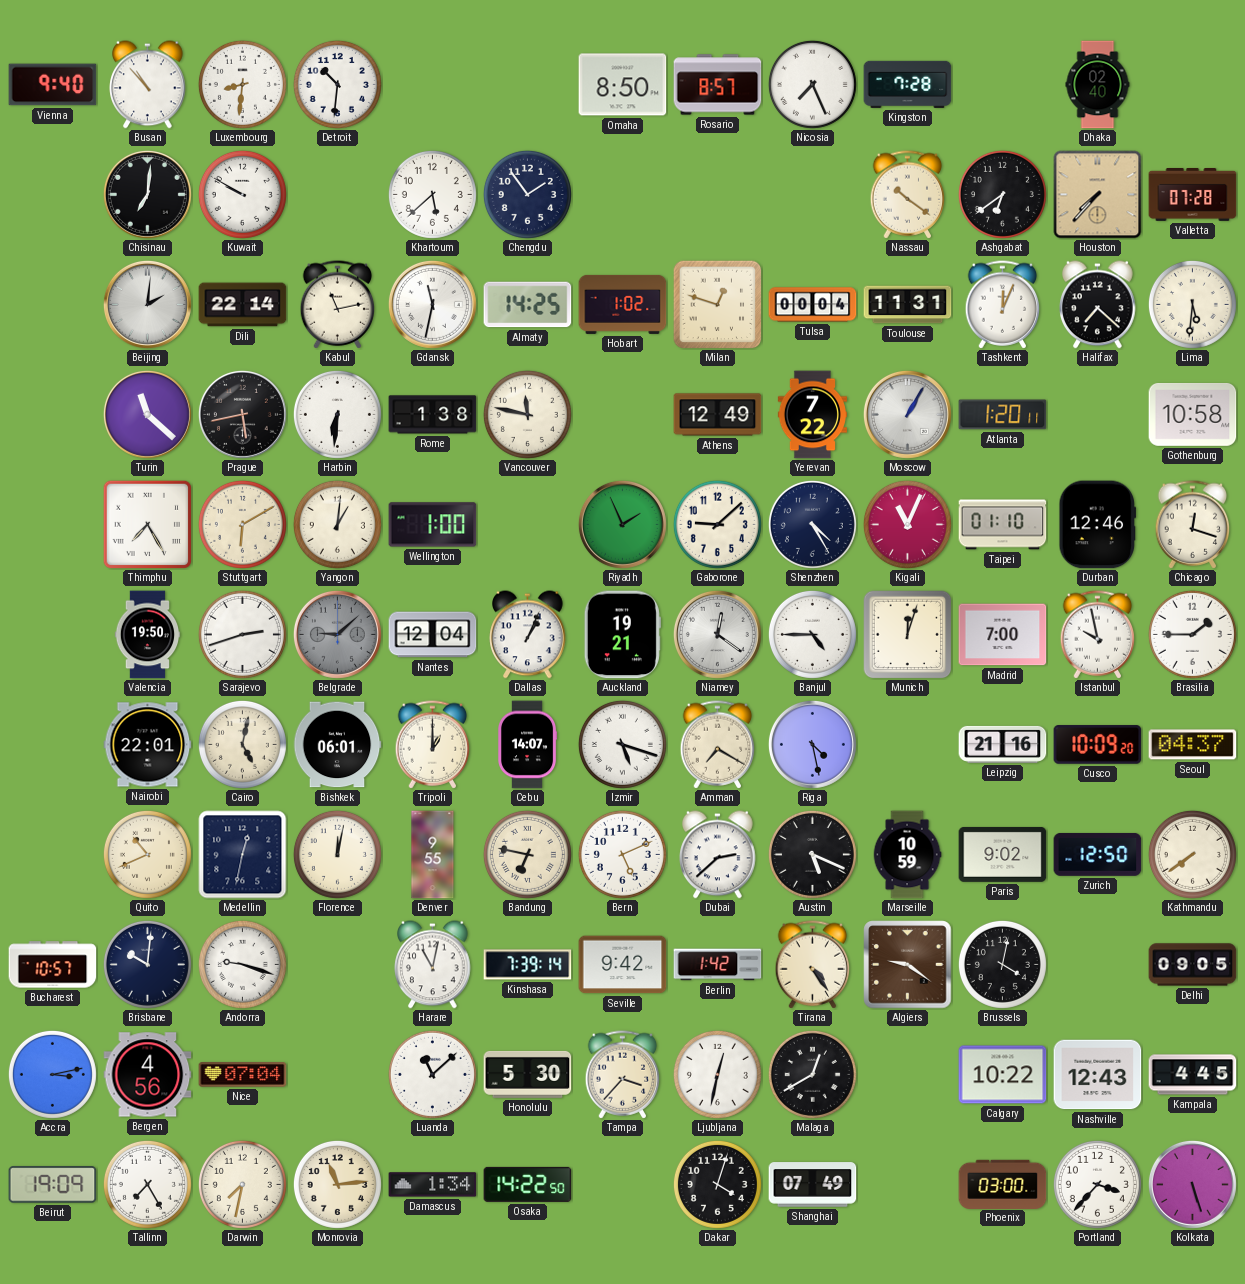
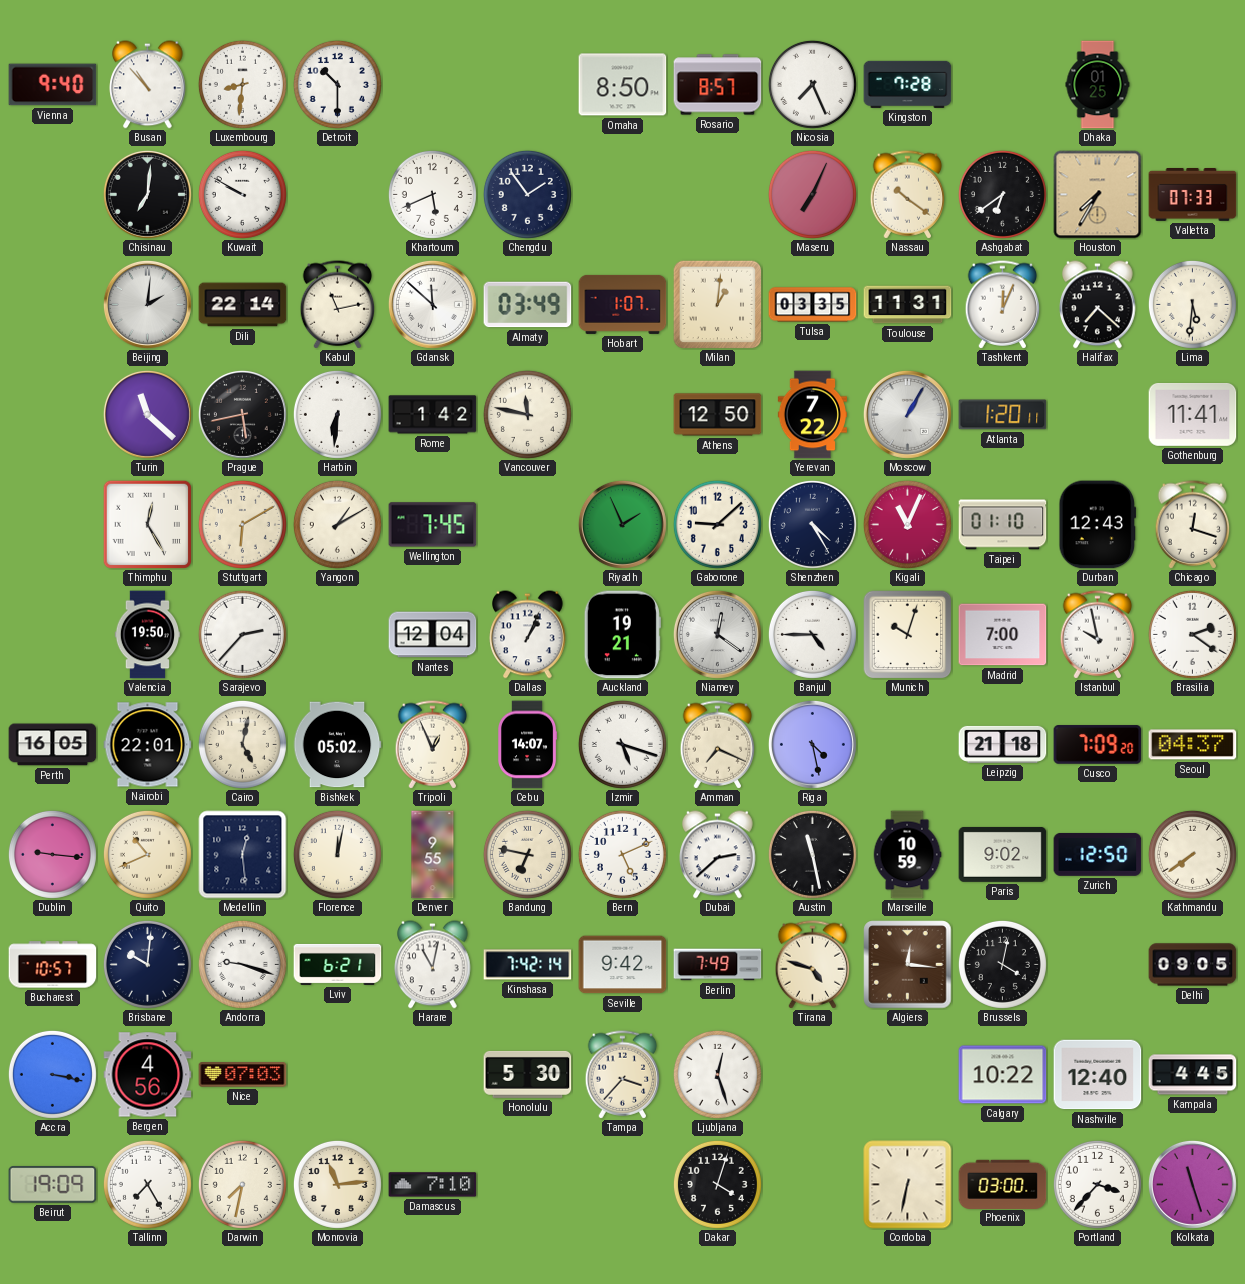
Detroit: 10:31 -> 10:30 (337, 84)
Dhaka: 02:40 -> 01:25 (1098, 85)
Khartoum: 5:38 -> 5:41 (432, 194)
Maseru: none -> 7:04 (812, 194)
Houston: 7:37 -> 7:35 (1098, 195)
Valletta: 07:28 -> 07:33 (1193, 195)
Gdansk: 11:32 -> 11:52 (432, 304)
Almaty: 14:25 -> 03:49 (528, 305)
Hobart: 1:02 -> 1:07 (623, 304)
Milan: 12:48 -> 1:01 (717, 304)
Tulsa: 00:04 -> 03:35 (813, 305)
Rome: 1:38 -> 1:42 (433, 415)
Athens: 12:49 -> 12:50 (718, 415)
Gothenburg: 10:58 -> 11:41 (1193, 415)
Thimphu: 7:25 -> 12:25 (147, 524)
Yangon: 1:01 -> 1:10 (337, 524)
Wellington: 1:00 -> 7:45 (433, 525)
Durban: 12:46 -> 12:43 (1098, 525)
Sarajevo: 2:42 -> 2:37 (242, 634)
Belgrade: 9:08 -> none (337, 634)
Munich: 12:03 -> 10:03 (907, 634)
Brasilia: 1:45 -> 2:21 (1192, 634)
Perth: none -> 16:05 (53, 745)
Bishkek: 06:01 -> 05:02 (337, 745)
Tripoli: 1:00 -> 12:56 (433, 745)
Amman: 7:20 -> 7:19 (718, 745)
Leipzig: 21:16 -> 21:18 (1003, 744)
Cusco: 10:09 -> 7:09 (1098, 745)
Dublin: none -> 9:16 (52, 854)
Medellin: 12:32 -> 12:29 (243, 855)
Austin: 5:19 -> 11:28 (812, 854)
Lviv: none -> 6:21 (338, 964)
Kinshasa: 7:39 -> 7:42 (528, 965)
Berlin: 1:42 -> 7:49 (718, 965)
Tirana: 4:24 -> 4:48 (813, 965)
Algiers: 9:21 -> 12:16 (908, 965)
Accra: 3:13 -> 3:17 (52, 1074)
Nice: 07:04 -> 07:03 (243, 1075)
Luanda: 11:08 -> none (432, 1074)
Ljubljana: 12:32 -> 12:27 (717, 1074)
Malaga: 12:40 -> none (812, 1074)
Nashville: 12:43 -> 12:40 (1098, 1075)
Damascus: 1:34 -> 7:10 (433, 1185)
Osaka: 14:22 -> none (528, 1184)
Shanghai: 07:49 -> none (813, 1185)
Cordoba: none -> 6:32 (908, 1185)
Kolkata: 5:27 -> 11:27 (1192, 1184)
